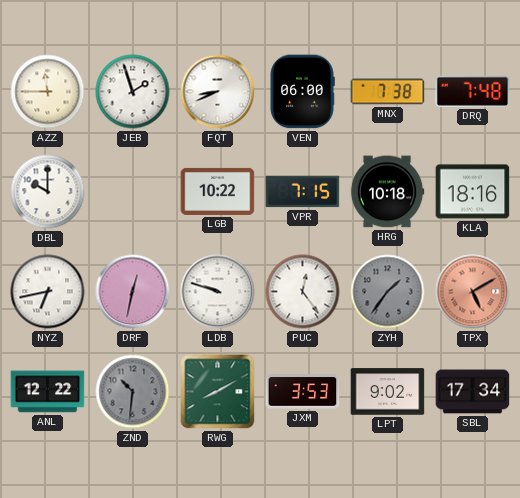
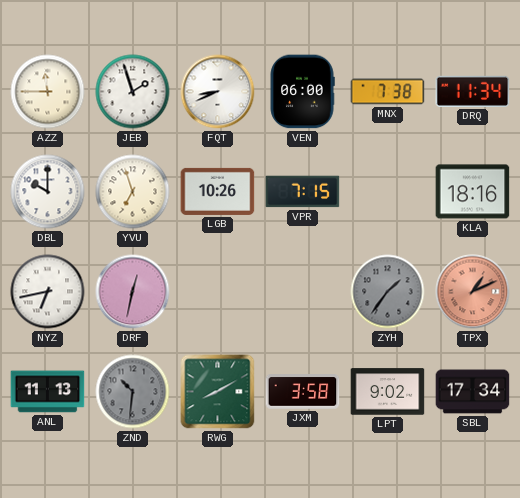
DRQ: 7:48 -> 11:34 (473, 91)
YVU: none -> 6:57 (133, 192)
LGB: 10:22 -> 10:26 (218, 191)
HRG: 10:18 -> none (387, 192)
LDB: 9:48 -> none (218, 292)
PUC: 12:24 -> none (303, 292)
TPX: 5:10 -> 1:11 (473, 292)
ANL: 12:22 -> 11:13 (48, 392)
JXM: 3:53 -> 3:58 (303, 392)
